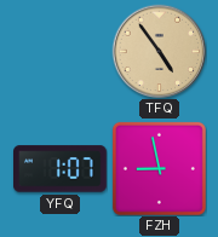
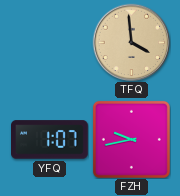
TFQ: 4:54 -> 3:59 (131, 42)
FZH: 8:58 -> 9:43 (131, 139)
